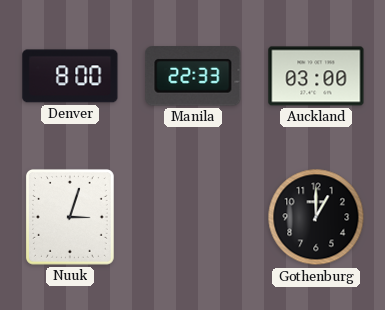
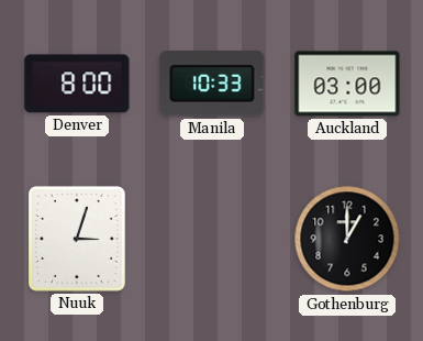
Manila: 22:33 -> 10:33 (212, 84)
